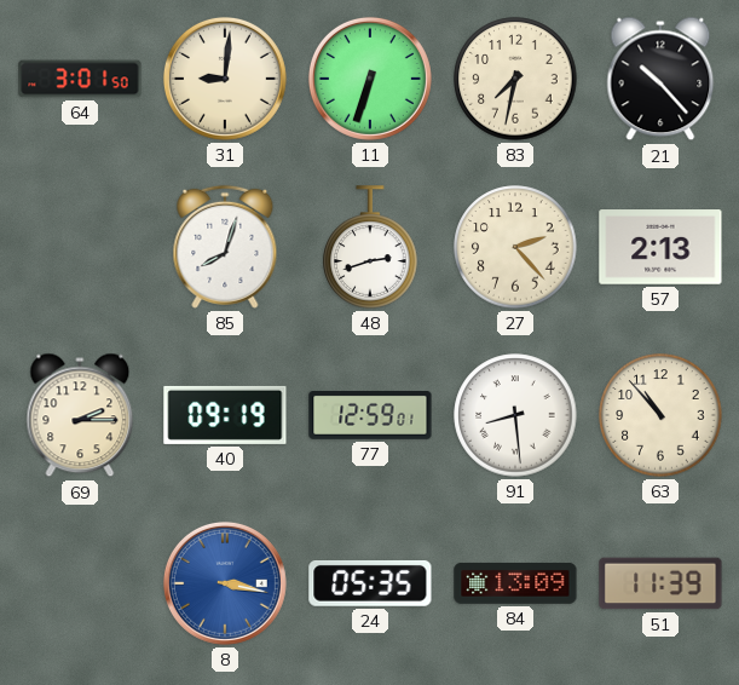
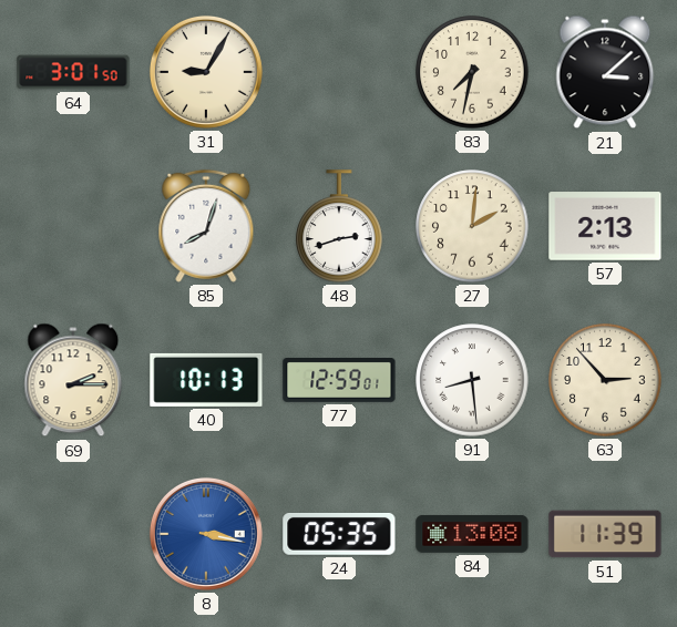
31: 9:01 -> 9:05 (206, 72)
11: 6:33 -> none (370, 79)
21: 10:23 -> 3:08 (605, 72)
27: 2:23 -> 2:01 (472, 226)
40: 09:19 -> 10:13 (206, 380)
63: 10:53 -> 2:53 (605, 380)
84: 13:09 -> 13:08 (472, 534)
